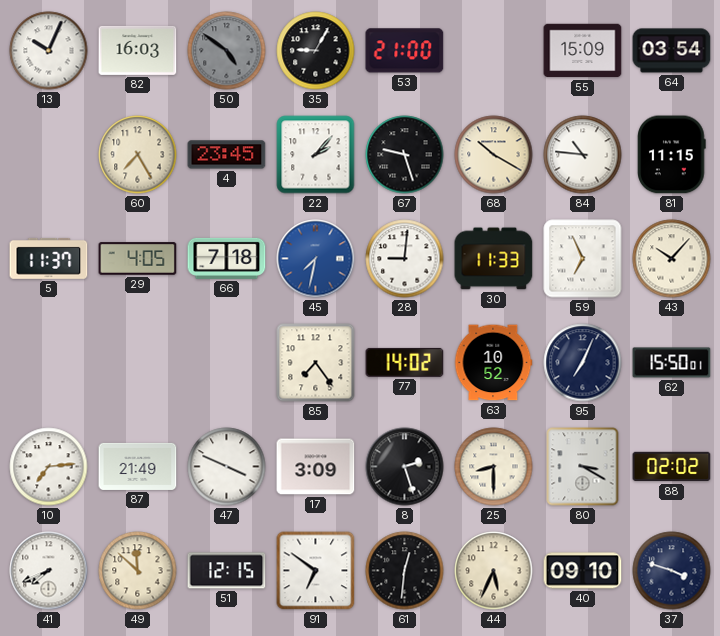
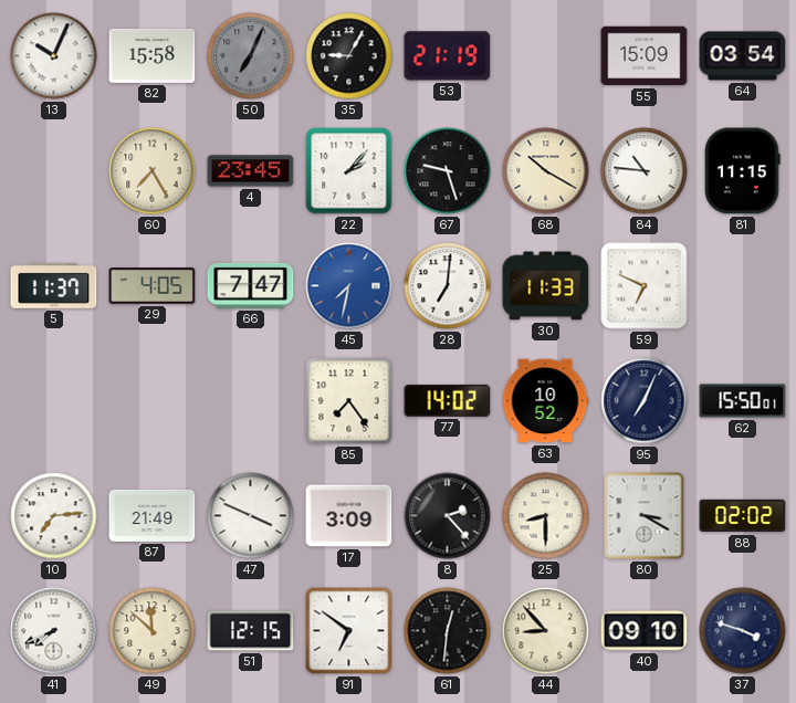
82: 16:03 -> 15:58 (153, 55)
50: 4:51 -> 7:04 (251, 56)
53: 21:00 -> 21:19 (448, 56)
66: 7:18 -> 7:47 (251, 285)
28: 9:01 -> 7:01 (448, 286)
59: 6:56 -> 6:49 (645, 286)
43: 10:07 -> none (672, 259)
8: 2:27 -> 2:23 (448, 516)
44: 5:34 -> 8:53 (546, 631)
